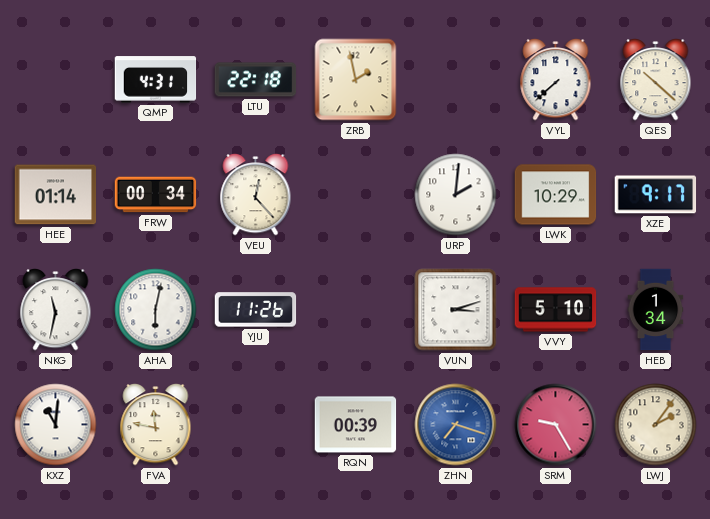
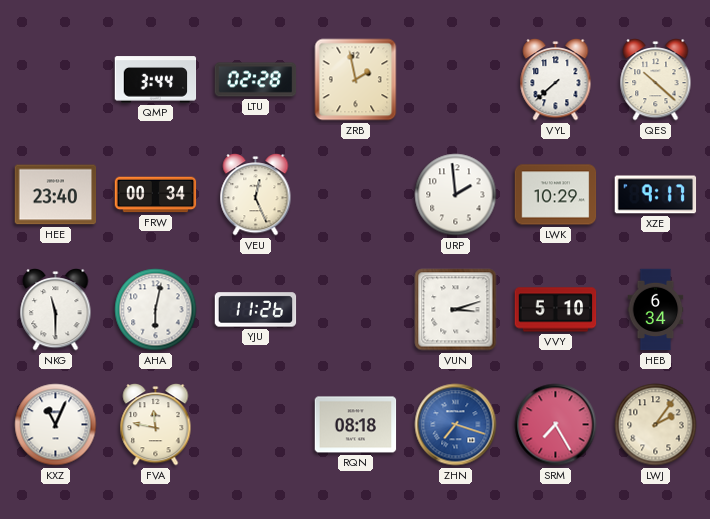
QMP: 4:31 -> 3:44 (156, 80)
LTU: 22:18 -> 02:28 (256, 80)
HEE: 01:14 -> 23:40 (56, 195)
VEU: 12:23 -> 12:26 (256, 195)
URP: 2:01 -> 1:59 (456, 195)
NKG: 11:32 -> 11:30 (56, 310)
HEB: 1:34 -> 6:34 (656, 310)
KXZ: 11:01 -> 11:04 (56, 425)
RQN: 00:39 -> 08:18 (356, 425)
SRM: 9:25 -> 7:25 (556, 425)
